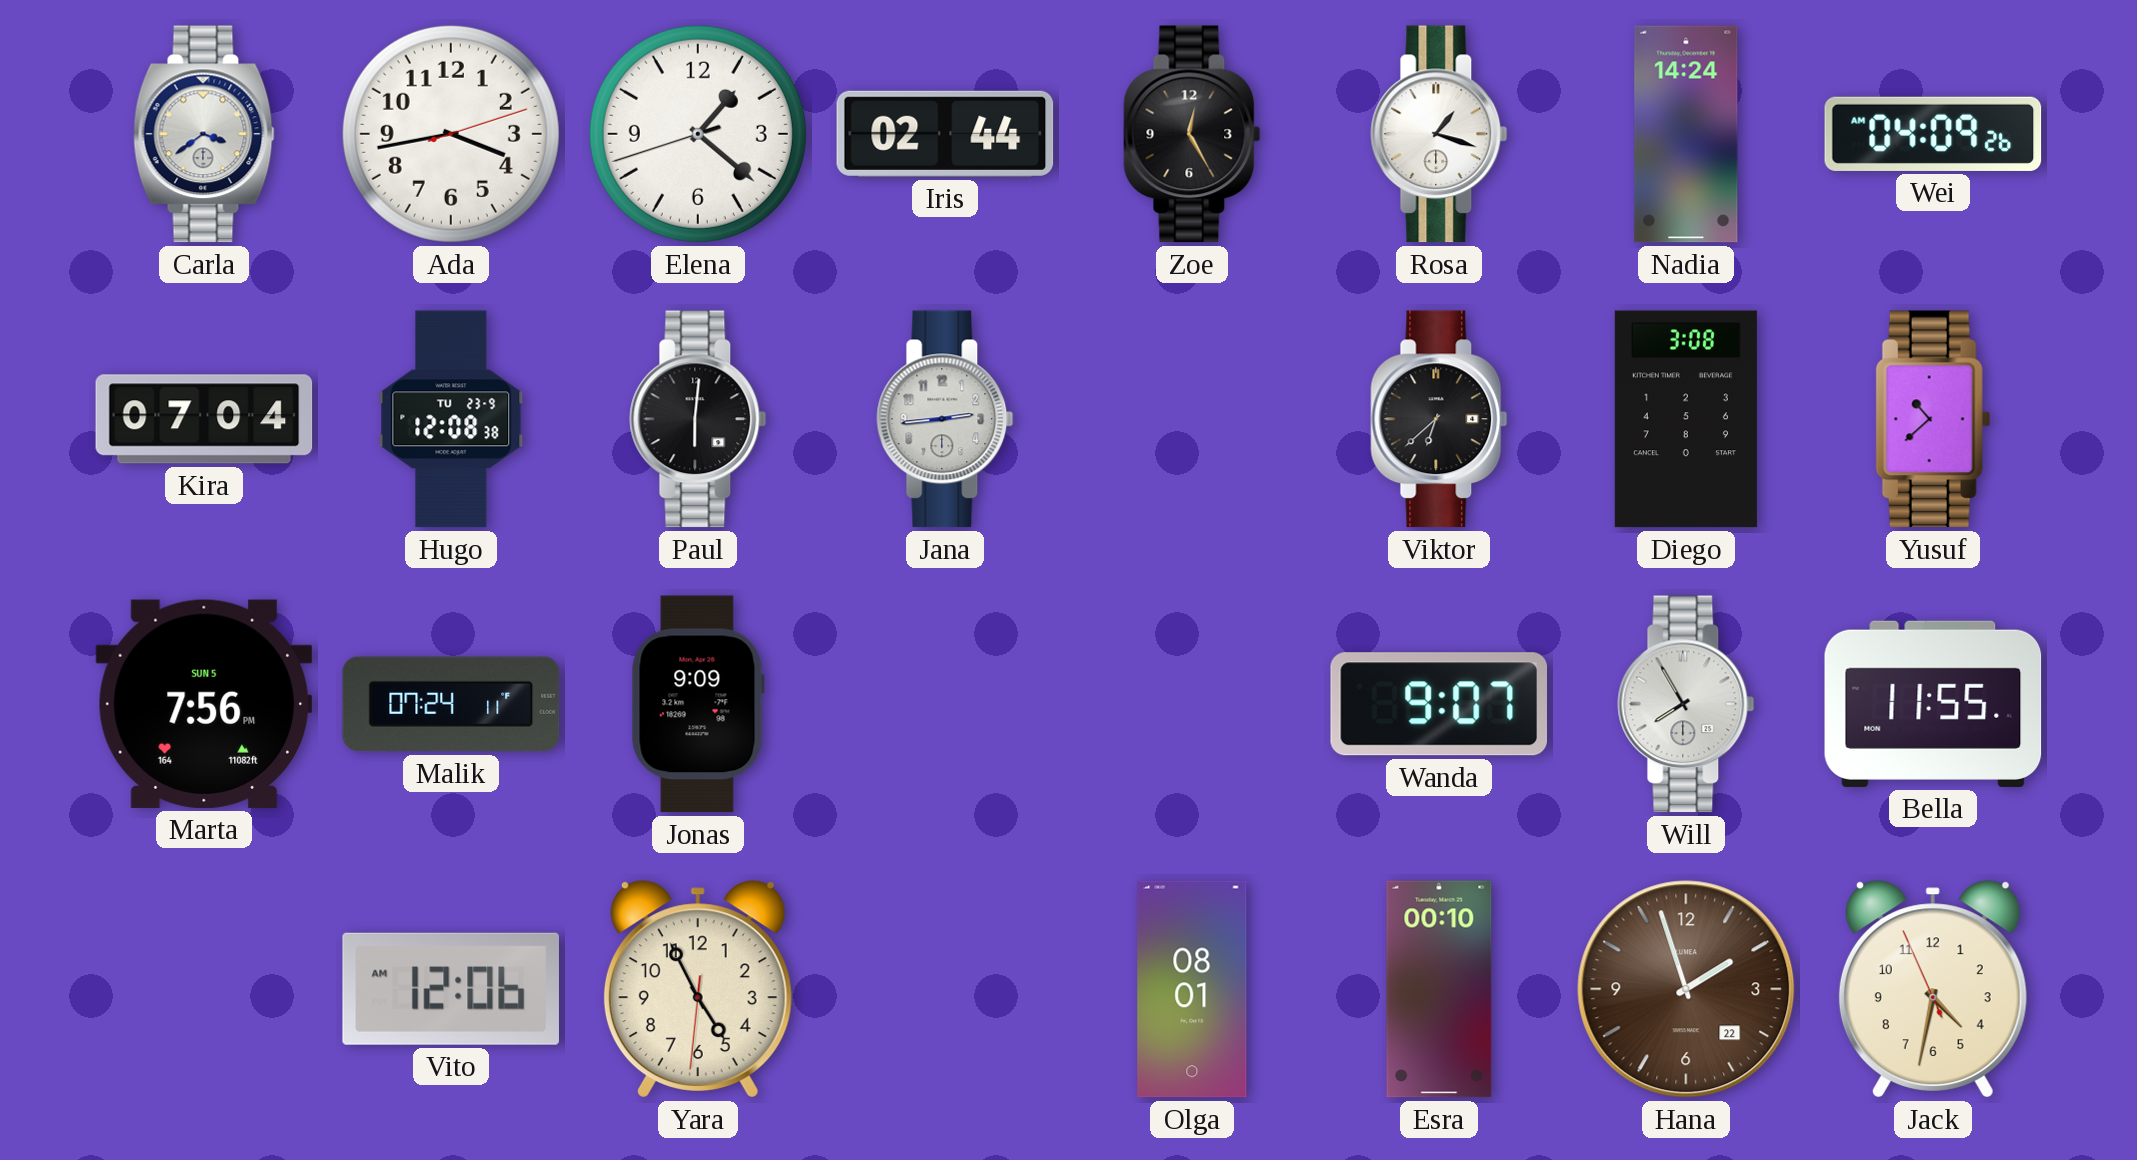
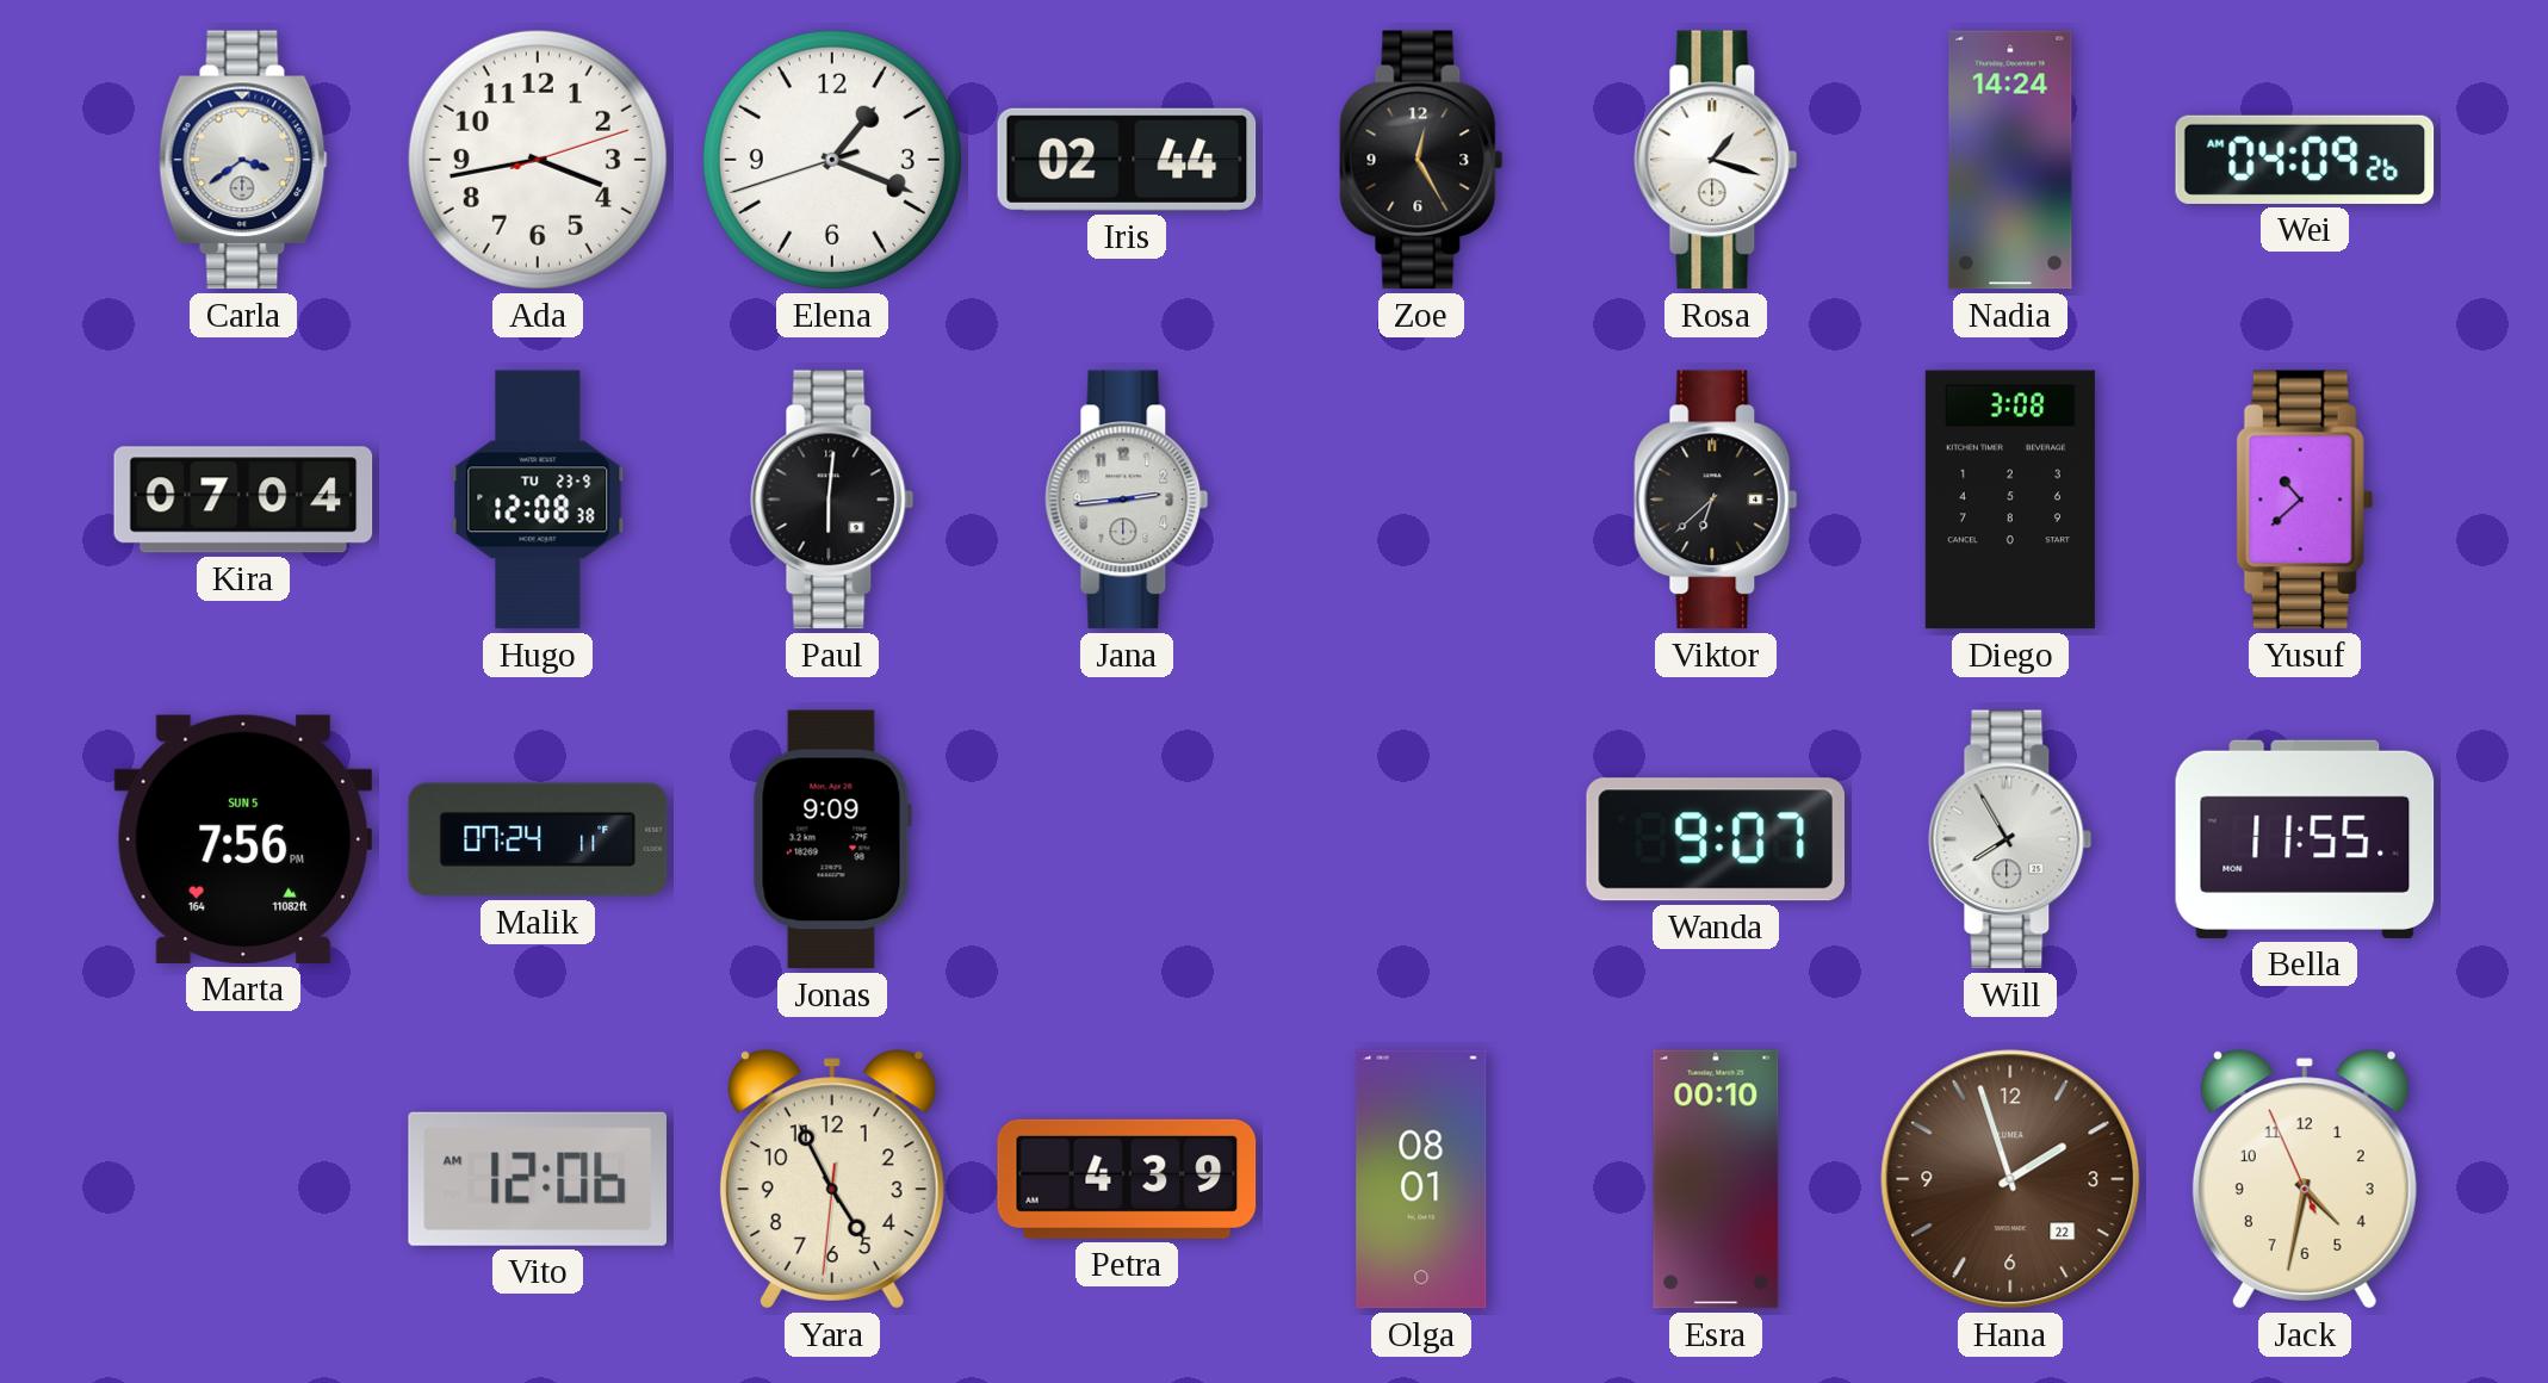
Elena: 1:21 -> 1:18 (832, 160)
Petra: none -> 4:39 (1127, 1179)
